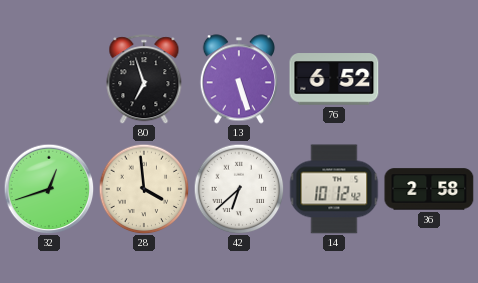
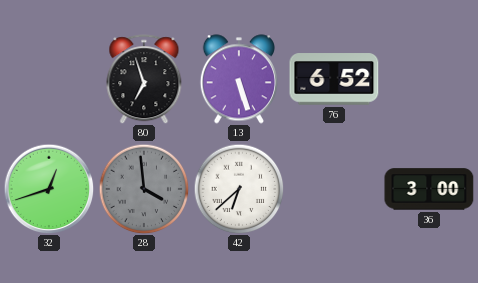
28 dial: cream -> grey (144, 189)
14: 10:12 -> none (334, 189)
36: 2:58 -> 3:00 (429, 189)
